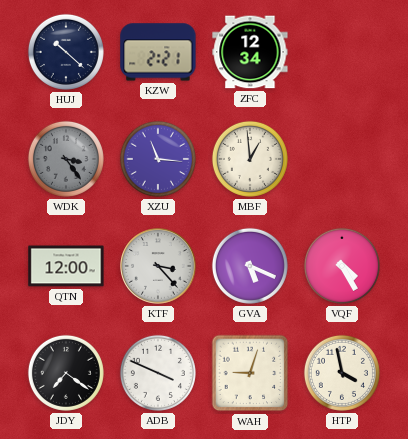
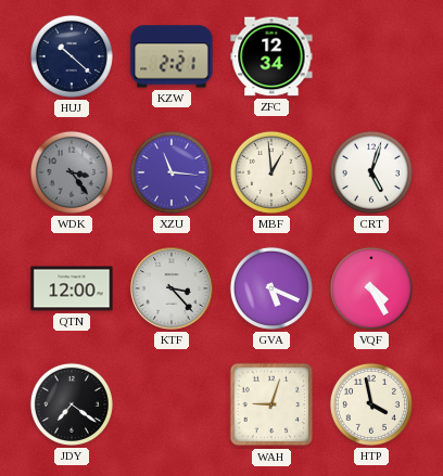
CRT: none -> 5:03 (371, 172)
ADB: 3:49 -> none (158, 373)
